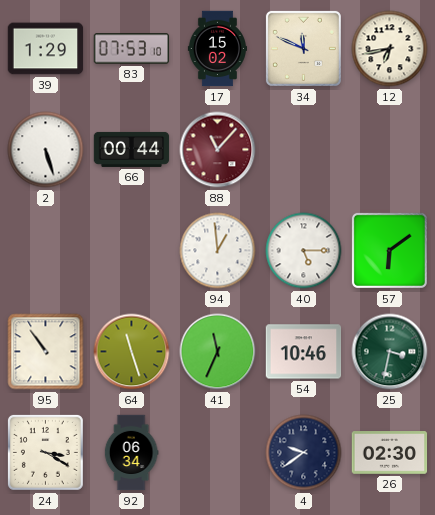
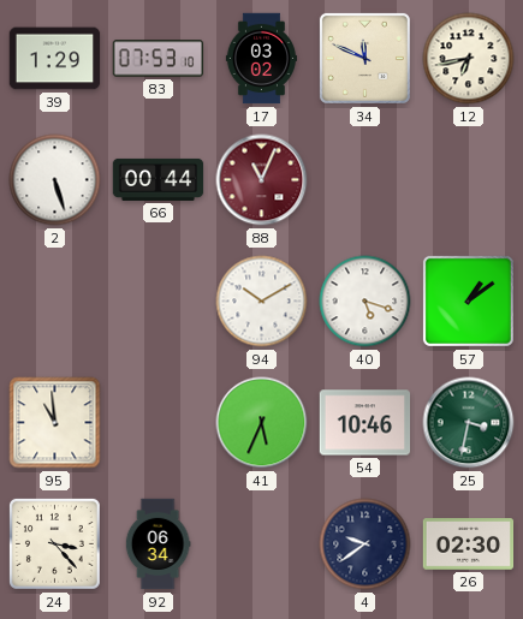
17: 15:02 -> 03:02 (261, 59)
88: 11:07 -> 11:04 (262, 180)
94: 12:59 -> 10:10 (262, 302)
40: 5:15 -> 5:18 (365, 302)
57: 6:09 -> 1:09 (468, 300)
95: 10:54 -> 10:59 (55, 423)
64: 11:27 -> none (132, 352)
41: 11:34 -> 5:34 (262, 423)
24: 3:20 -> 3:23 (54, 543)
